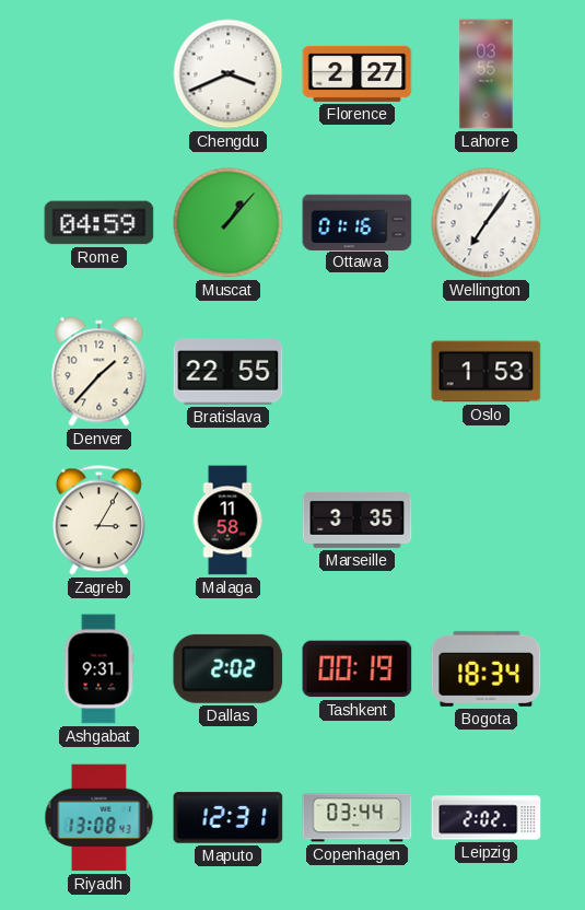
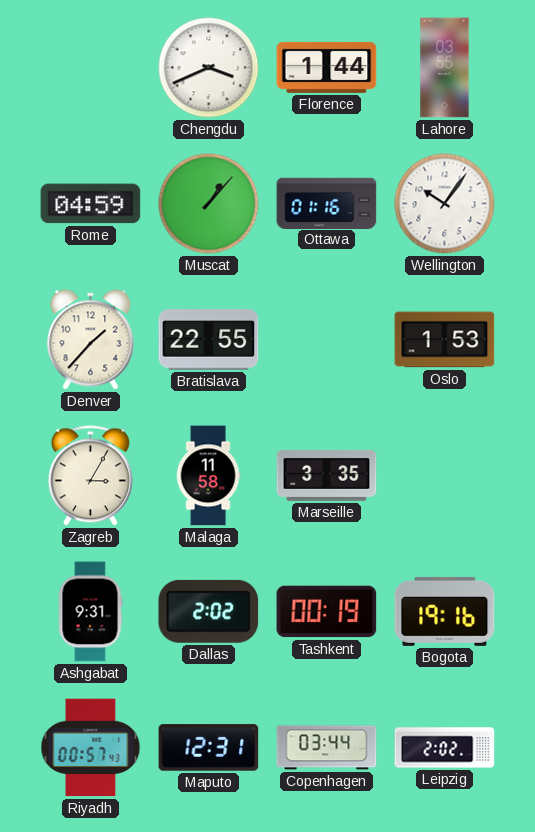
Florence: 2:27 -> 1:44 (327, 67)
Wellington: 7:06 -> 10:06 (445, 204)
Bogota: 18:34 -> 19:16 (445, 611)
Riyadh: 13:08 -> 00:57 (91, 748)
